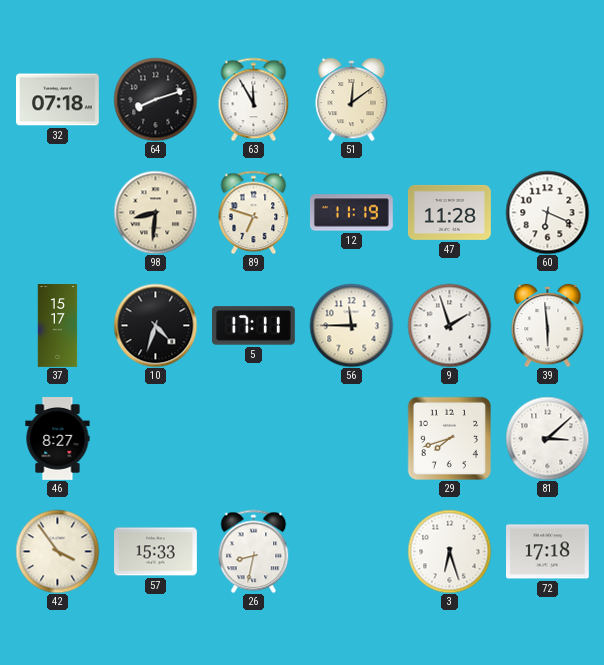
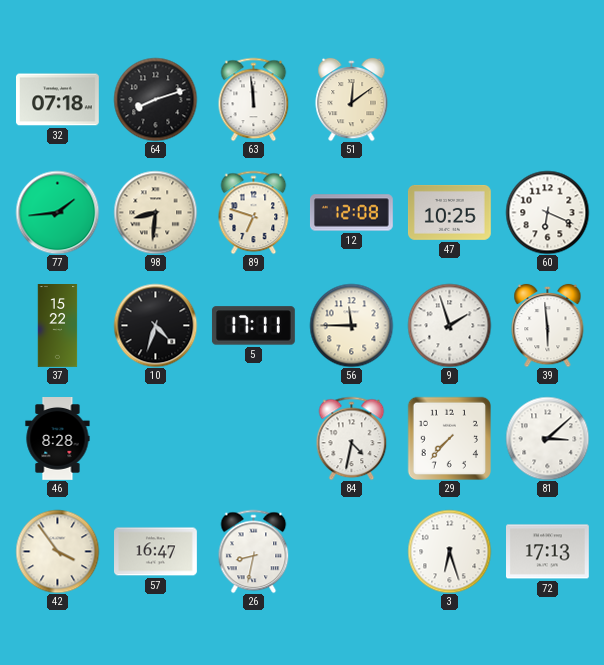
63: 11:55 -> 11:59 (254, 99)
77: none -> 1:44 (57, 212)
12: 11:19 -> 12:08 (351, 213)
47: 11:28 -> 10:25 (449, 212)
37: 15:17 -> 15:22 (58, 326)
46: 8:27 -> 8:28 (58, 439)
84: none -> 4:32 (352, 438)
29: 7:42 -> 7:37 (449, 438)
57: 15:33 -> 16:47 (156, 552)
72: 17:18 -> 17:13 (548, 552)
